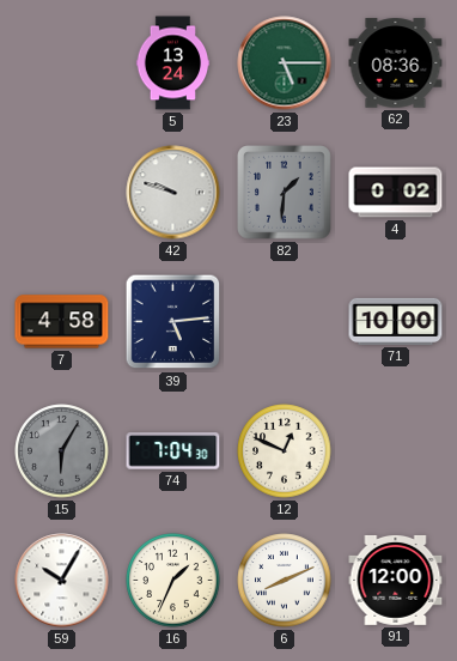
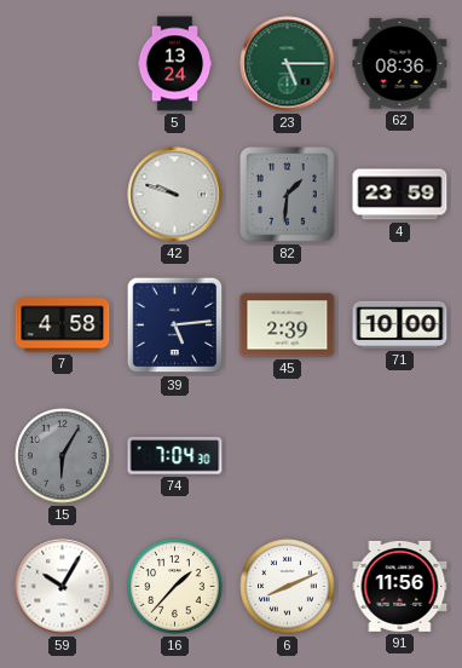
4: 0:02 -> 23:59 (400, 195)
45: none -> 2:39 (288, 326)
12: 12:49 -> none (285, 451)
16: 1:34 -> 1:37 (175, 587)
91: 12:00 -> 11:56 (400, 586)
